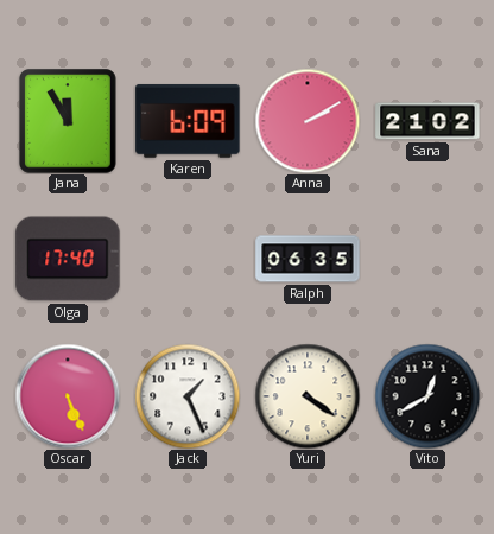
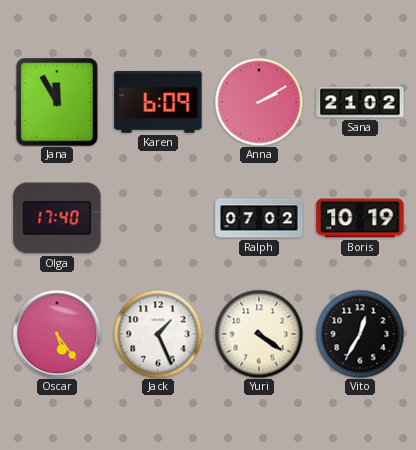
Ralph: 06:35 -> 07:02 (259, 218)
Boris: none -> 10:19 (360, 218)
Oscar: 5:26 -> 5:24 (57, 334)
Vito: 12:40 -> 12:35 (360, 334)
